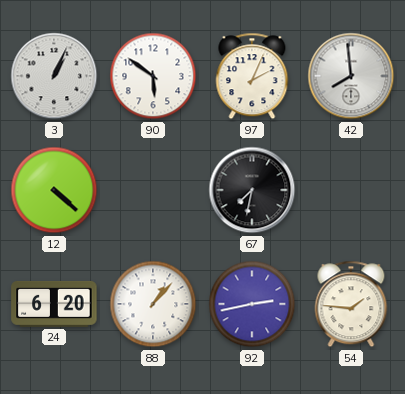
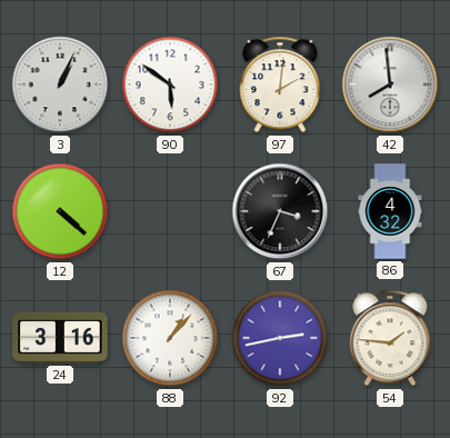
97: 2:04 -> 2:01 (280, 84)
67: 7:32 -> 3:34 (280, 211)
86: none -> 4:32 (390, 211)
24: 6:20 -> 3:16 (60, 338)
